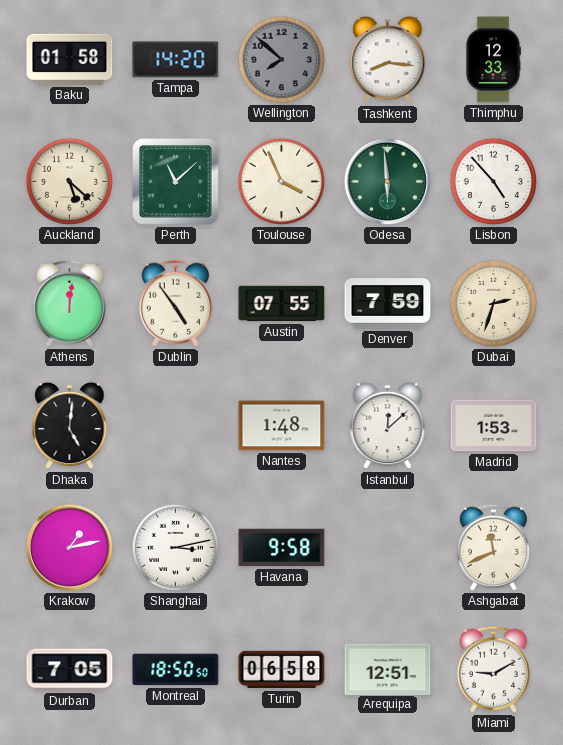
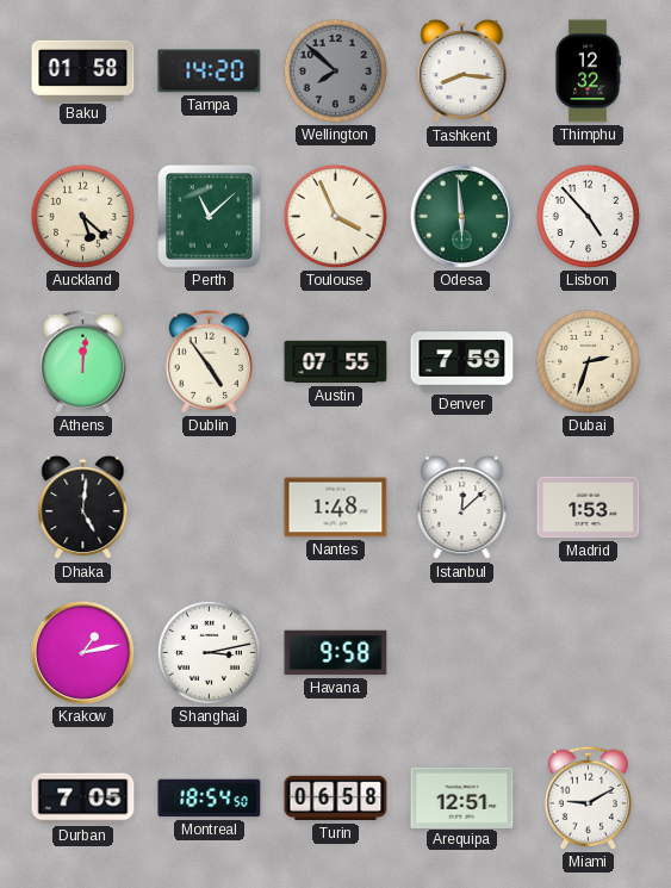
Thimphu: 12:33 -> 12:32 (588, 72)
Ashgabat: 11:41 -> none (493, 547)
Montreal: 18:50 -> 18:54 (210, 799)
